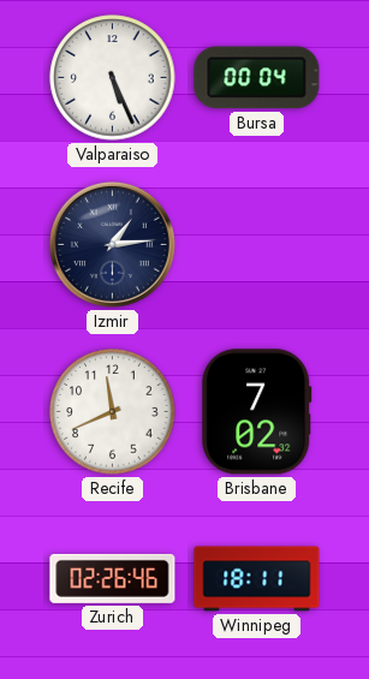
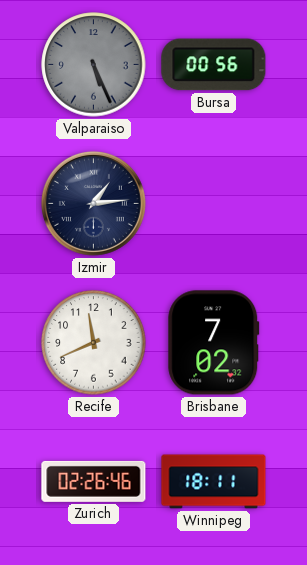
Valparaiso dial: white -> grey (94, 65)
Bursa: 00:04 -> 00:56 (214, 65)
